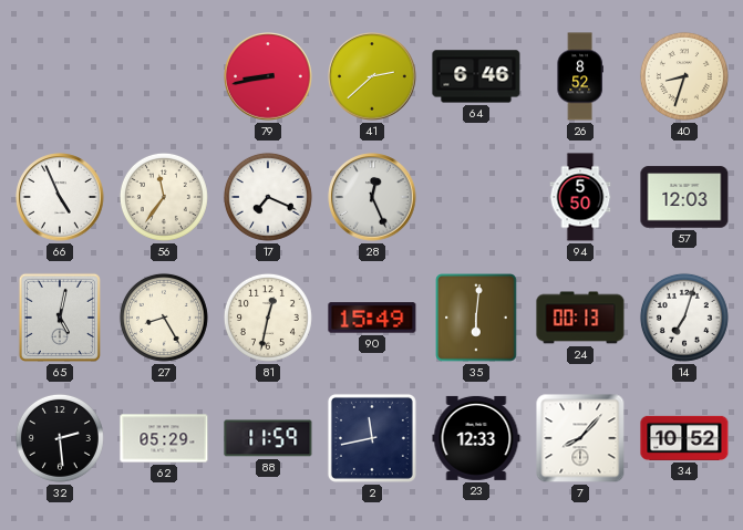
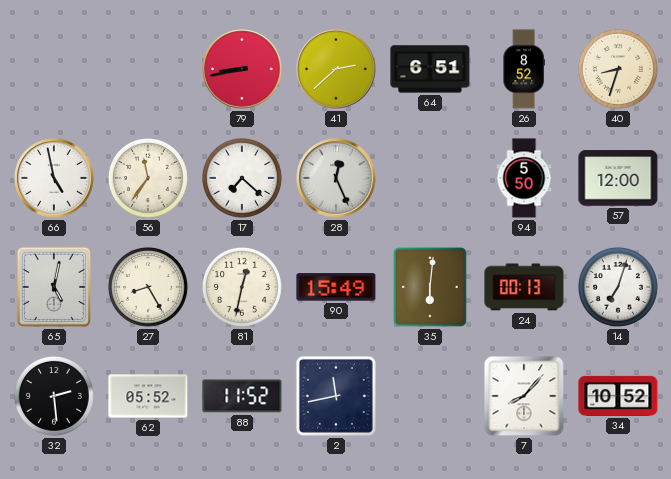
64: 6:46 -> 6:51 (430, 69)
66: 4:56 -> 4:58 (54, 178)
17: 7:19 -> 7:22 (242, 178)
57: 12:03 -> 12:00 (618, 178)
62: 05:29 -> 05:52 (148, 396)
88: 11:59 -> 11:52 (242, 396)
23: 12:33 -> none (476, 438)
